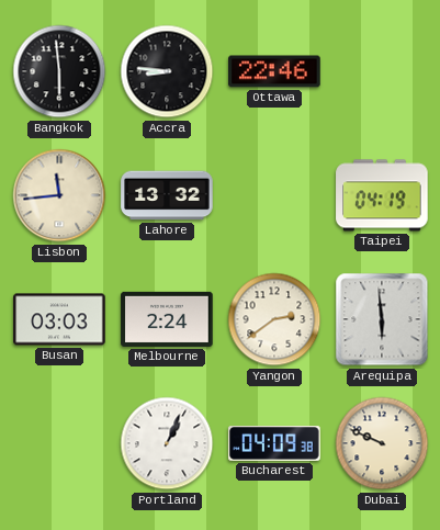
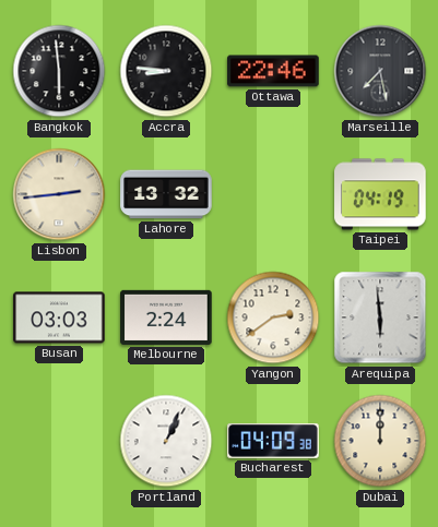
Marseille: none -> 7:28 (380, 71)
Lisbon: 11:44 -> 2:44 (59, 194)
Dubai: 9:49 -> 12:00 (380, 441)
